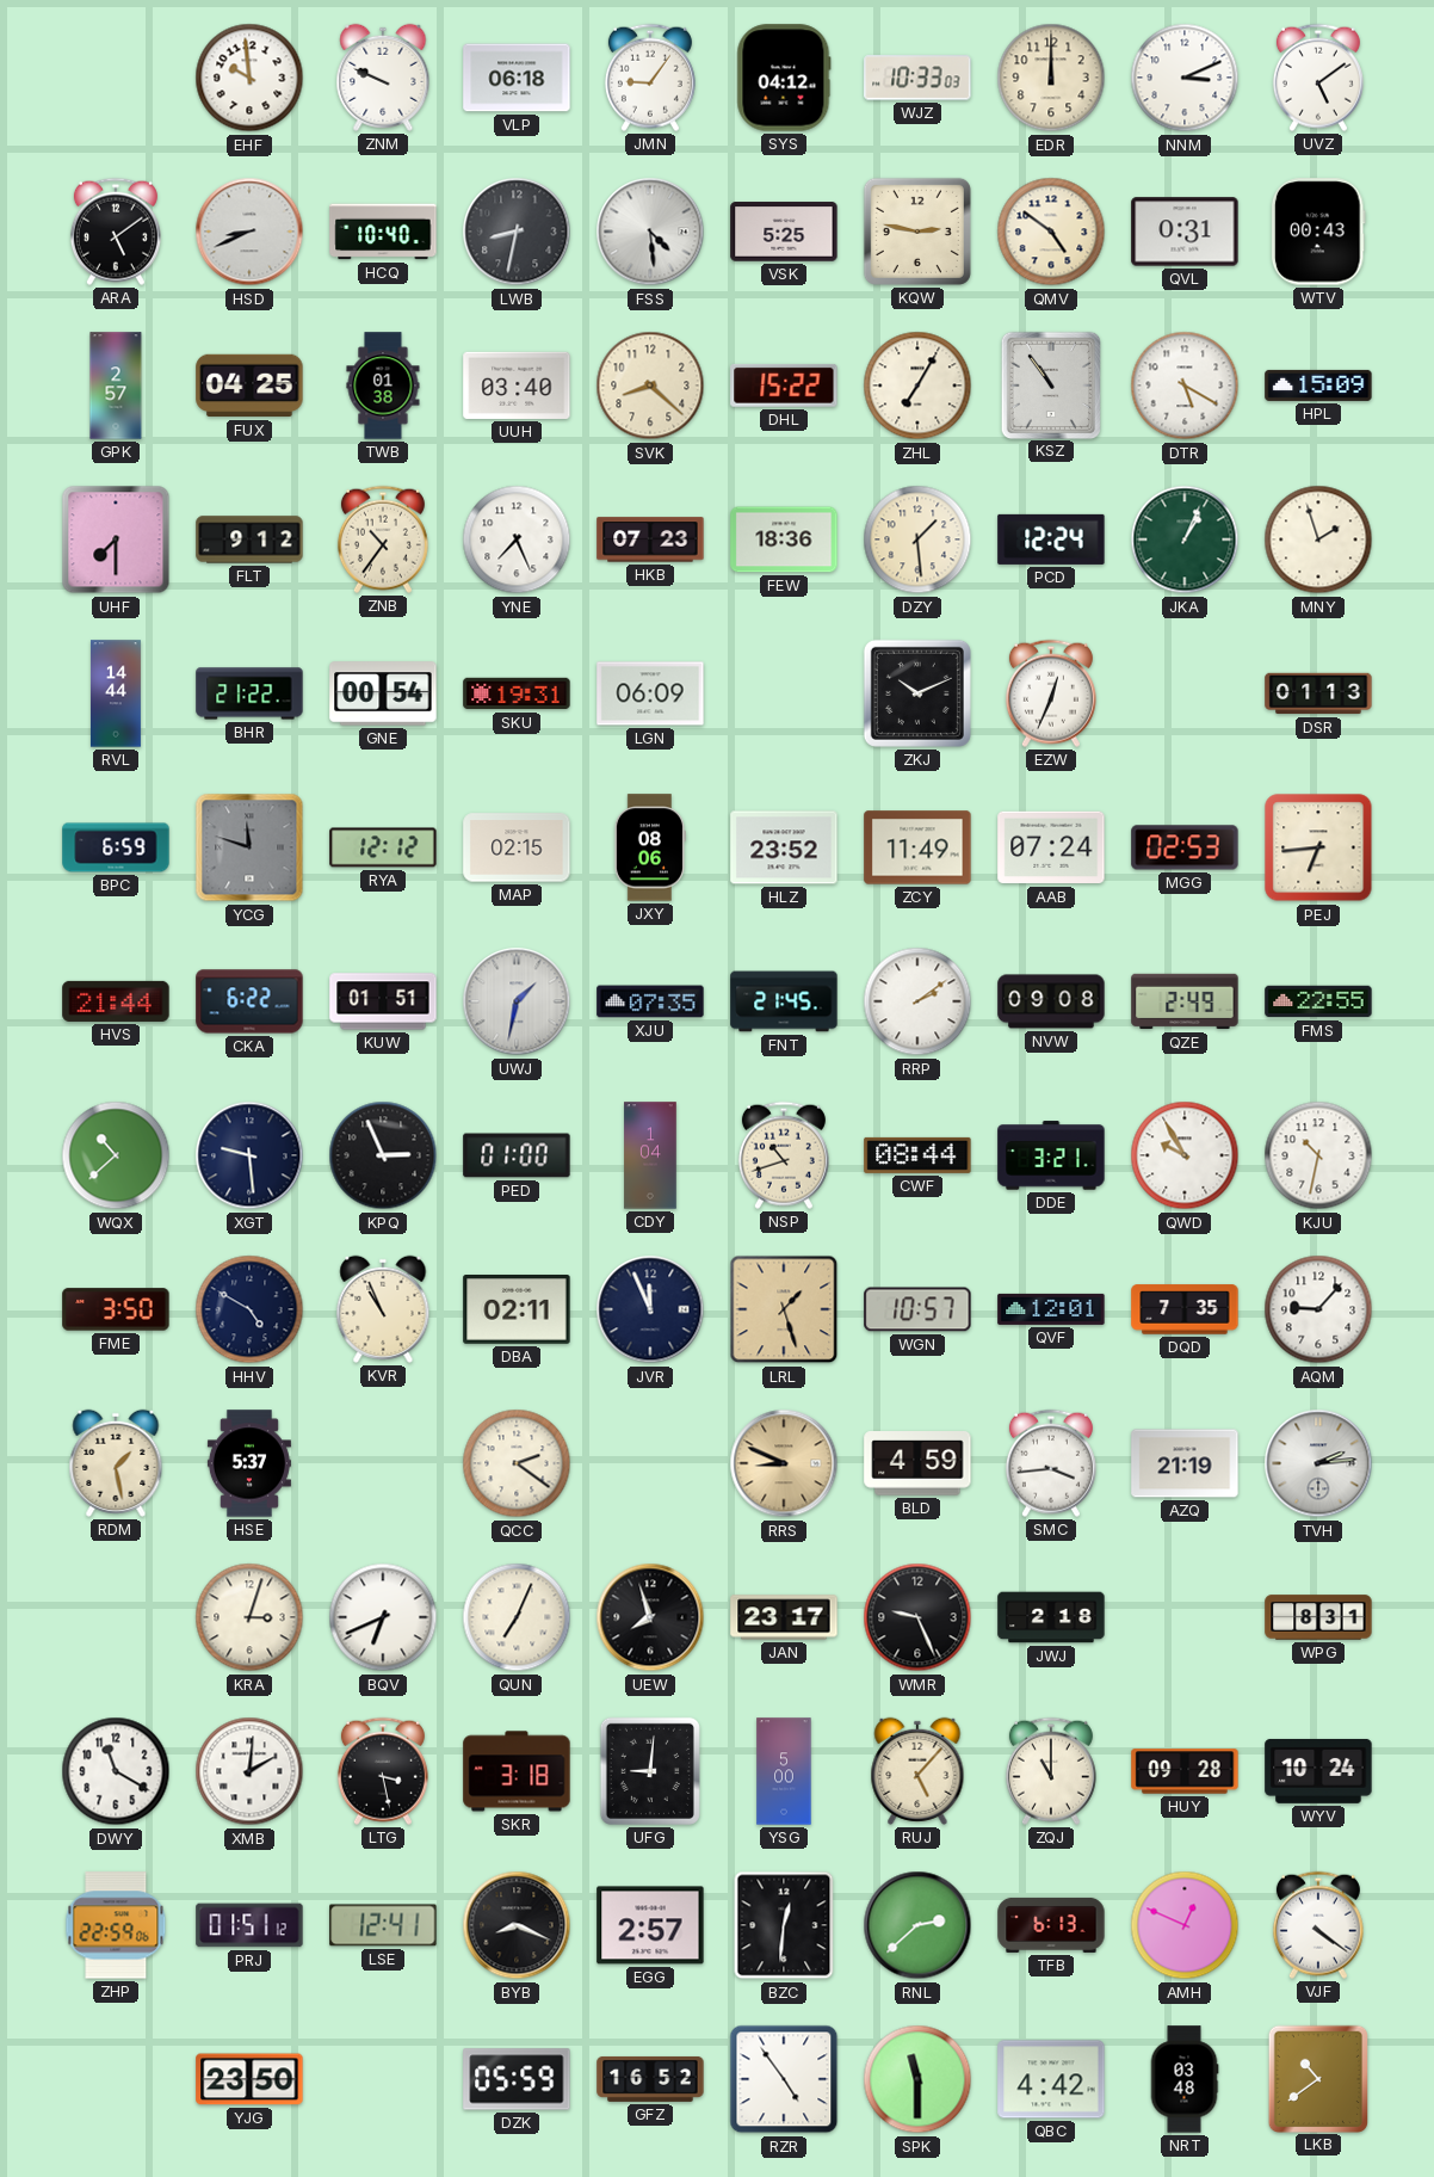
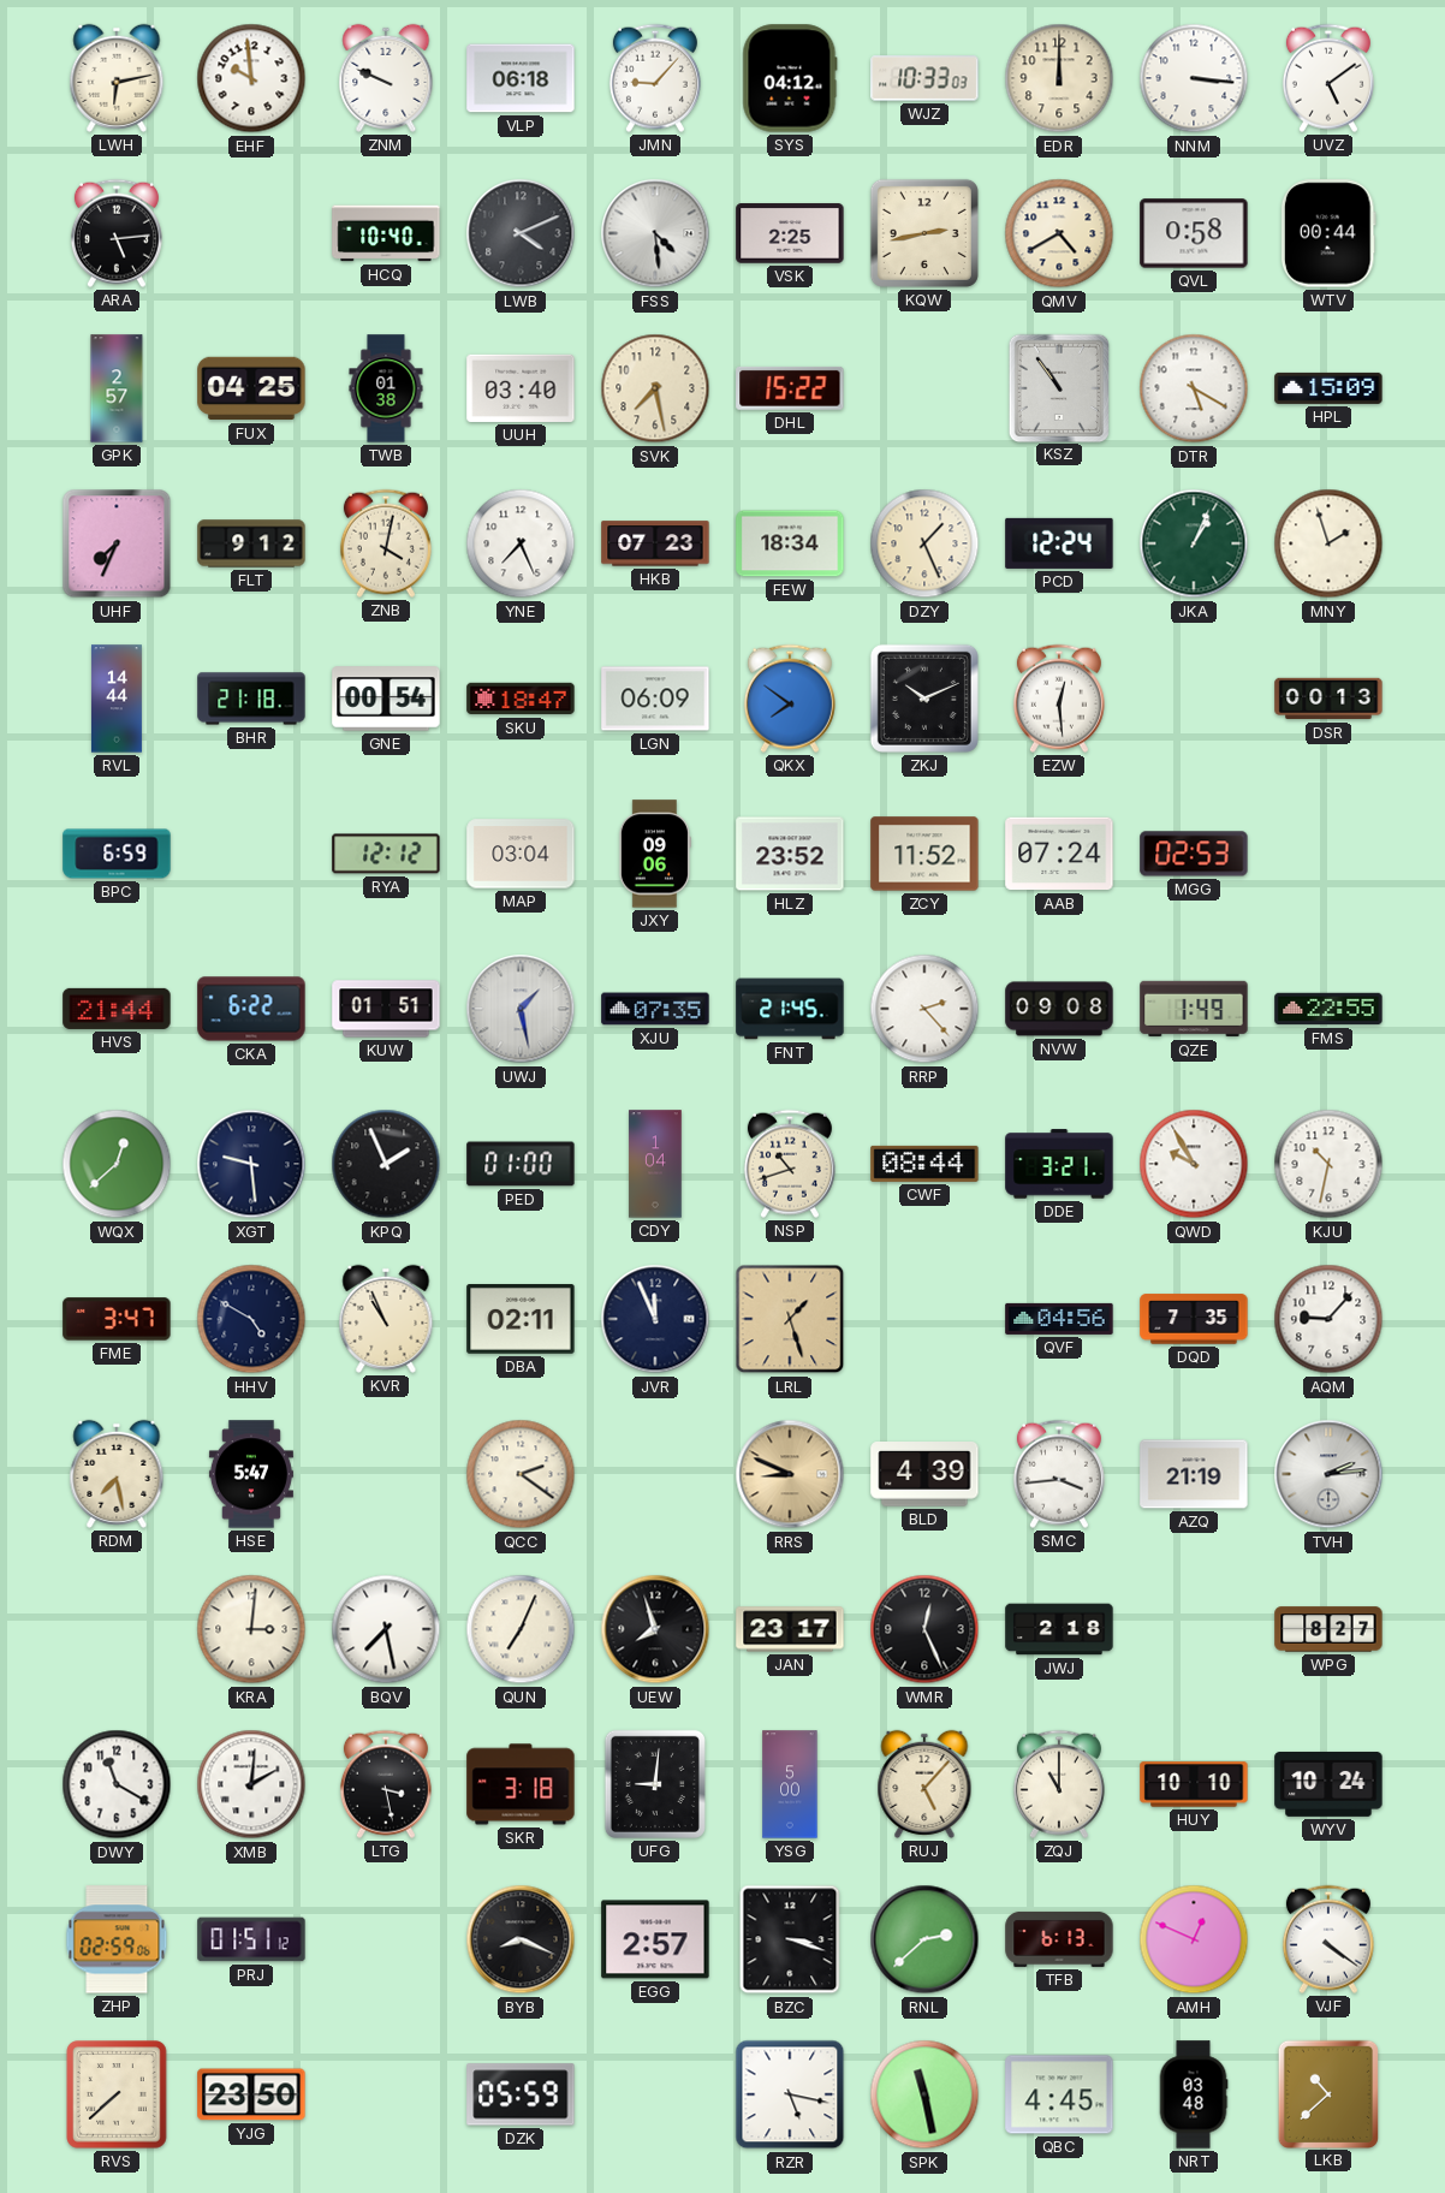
LWH: none -> 6:13 (117, 78)
JMN: 9:06 -> 9:07 (655, 78)
NNM: 3:11 -> 3:16 (1194, 78)
ARA: 5:09 -> 5:14 (117, 233)
HSD: 8:41 -> none (249, 232)
LWB: 8:32 -> 4:11 (521, 233)
VSK: 5:25 -> 2:25 (790, 233)
KQW: 2:47 -> 2:43 (924, 233)
QMV: 4:51 -> 4:40 (1059, 233)
QVL: 0:31 -> 0:58 (1194, 233)
WTV: 00:43 -> 00:44 (1328, 233)
SVK: 8:22 -> 7:28 (655, 388)
ZHL: 7:05 -> none (917, 386)
UHF: 7:30 -> 7:34 (117, 543)
ZNB: 10:36 -> 4:02 (386, 543)
FEW: 18:36 -> 18:34 (790, 543)
DZY: 1:29 -> 1:26 (924, 543)
BHR: 21:22 -> 21:18 (251, 699)
SKU: 19:31 -> 18:47 (521, 699)
QKX: none -> 7:51 (790, 699)
EZW: 12:34 -> 12:29 (1059, 699)
DSR: 01:13 -> 00:13 (1328, 699)
YCG: 11:48 -> none (249, 847)
MAP: 02:15 -> 03:04 (521, 854)
JXY: 08:06 -> 09:06 (654, 854)
ZCY: 11:49 -> 11:52 (924, 854)
PEJ: 6:44 -> none (1318, 847)
UWJ: 1:32 -> 1:28 (521, 1009)
RRP: 2:09 -> 2:23 (924, 1009)
QZE: 2:49 -> 1:49 (1194, 1009)
WQX: 10:38 -> 12:38 (117, 1164)
KPQ: 2:56 -> 1:56 (386, 1164)
FME: 3:50 -> 3:47 (117, 1319)
WGN: 10:57 -> none (917, 1309)
QVF: 12:01 -> 04:56 (1059, 1319)
RDM: 1:28 -> 7:28 (117, 1474)
HSE: 5:37 -> 5:47 (251, 1474)
BLD: 4:59 -> 4:39 (924, 1474)
KRA: 3:03 -> 3:01 (251, 1629)
BQV: 6:41 -> 7:28 (386, 1629)
WMR: 9:26 -> 12:26 (924, 1629)
WPG: 8:31 -> 8:27 (1328, 1629)
HUY: 09:28 -> 10:10 (1194, 1784)
ZHP: 22:59 -> 02:59 (117, 1939)
LSE: 12:41 -> none (383, 1925)
BZC: 12:31 -> 3:18 (790, 1939)
RVS: none -> 7:38 (117, 2094)
GFZ: 16:52 -> none (650, 2079)
RZR: 4:54 -> 5:17 (790, 2094)
SPK: 11:30 -> 11:28 (924, 2094)
QBC: 4:42 -> 4:45 (1059, 2094)
LKB: 10:39 -> 10:38 (1327, 2093)
